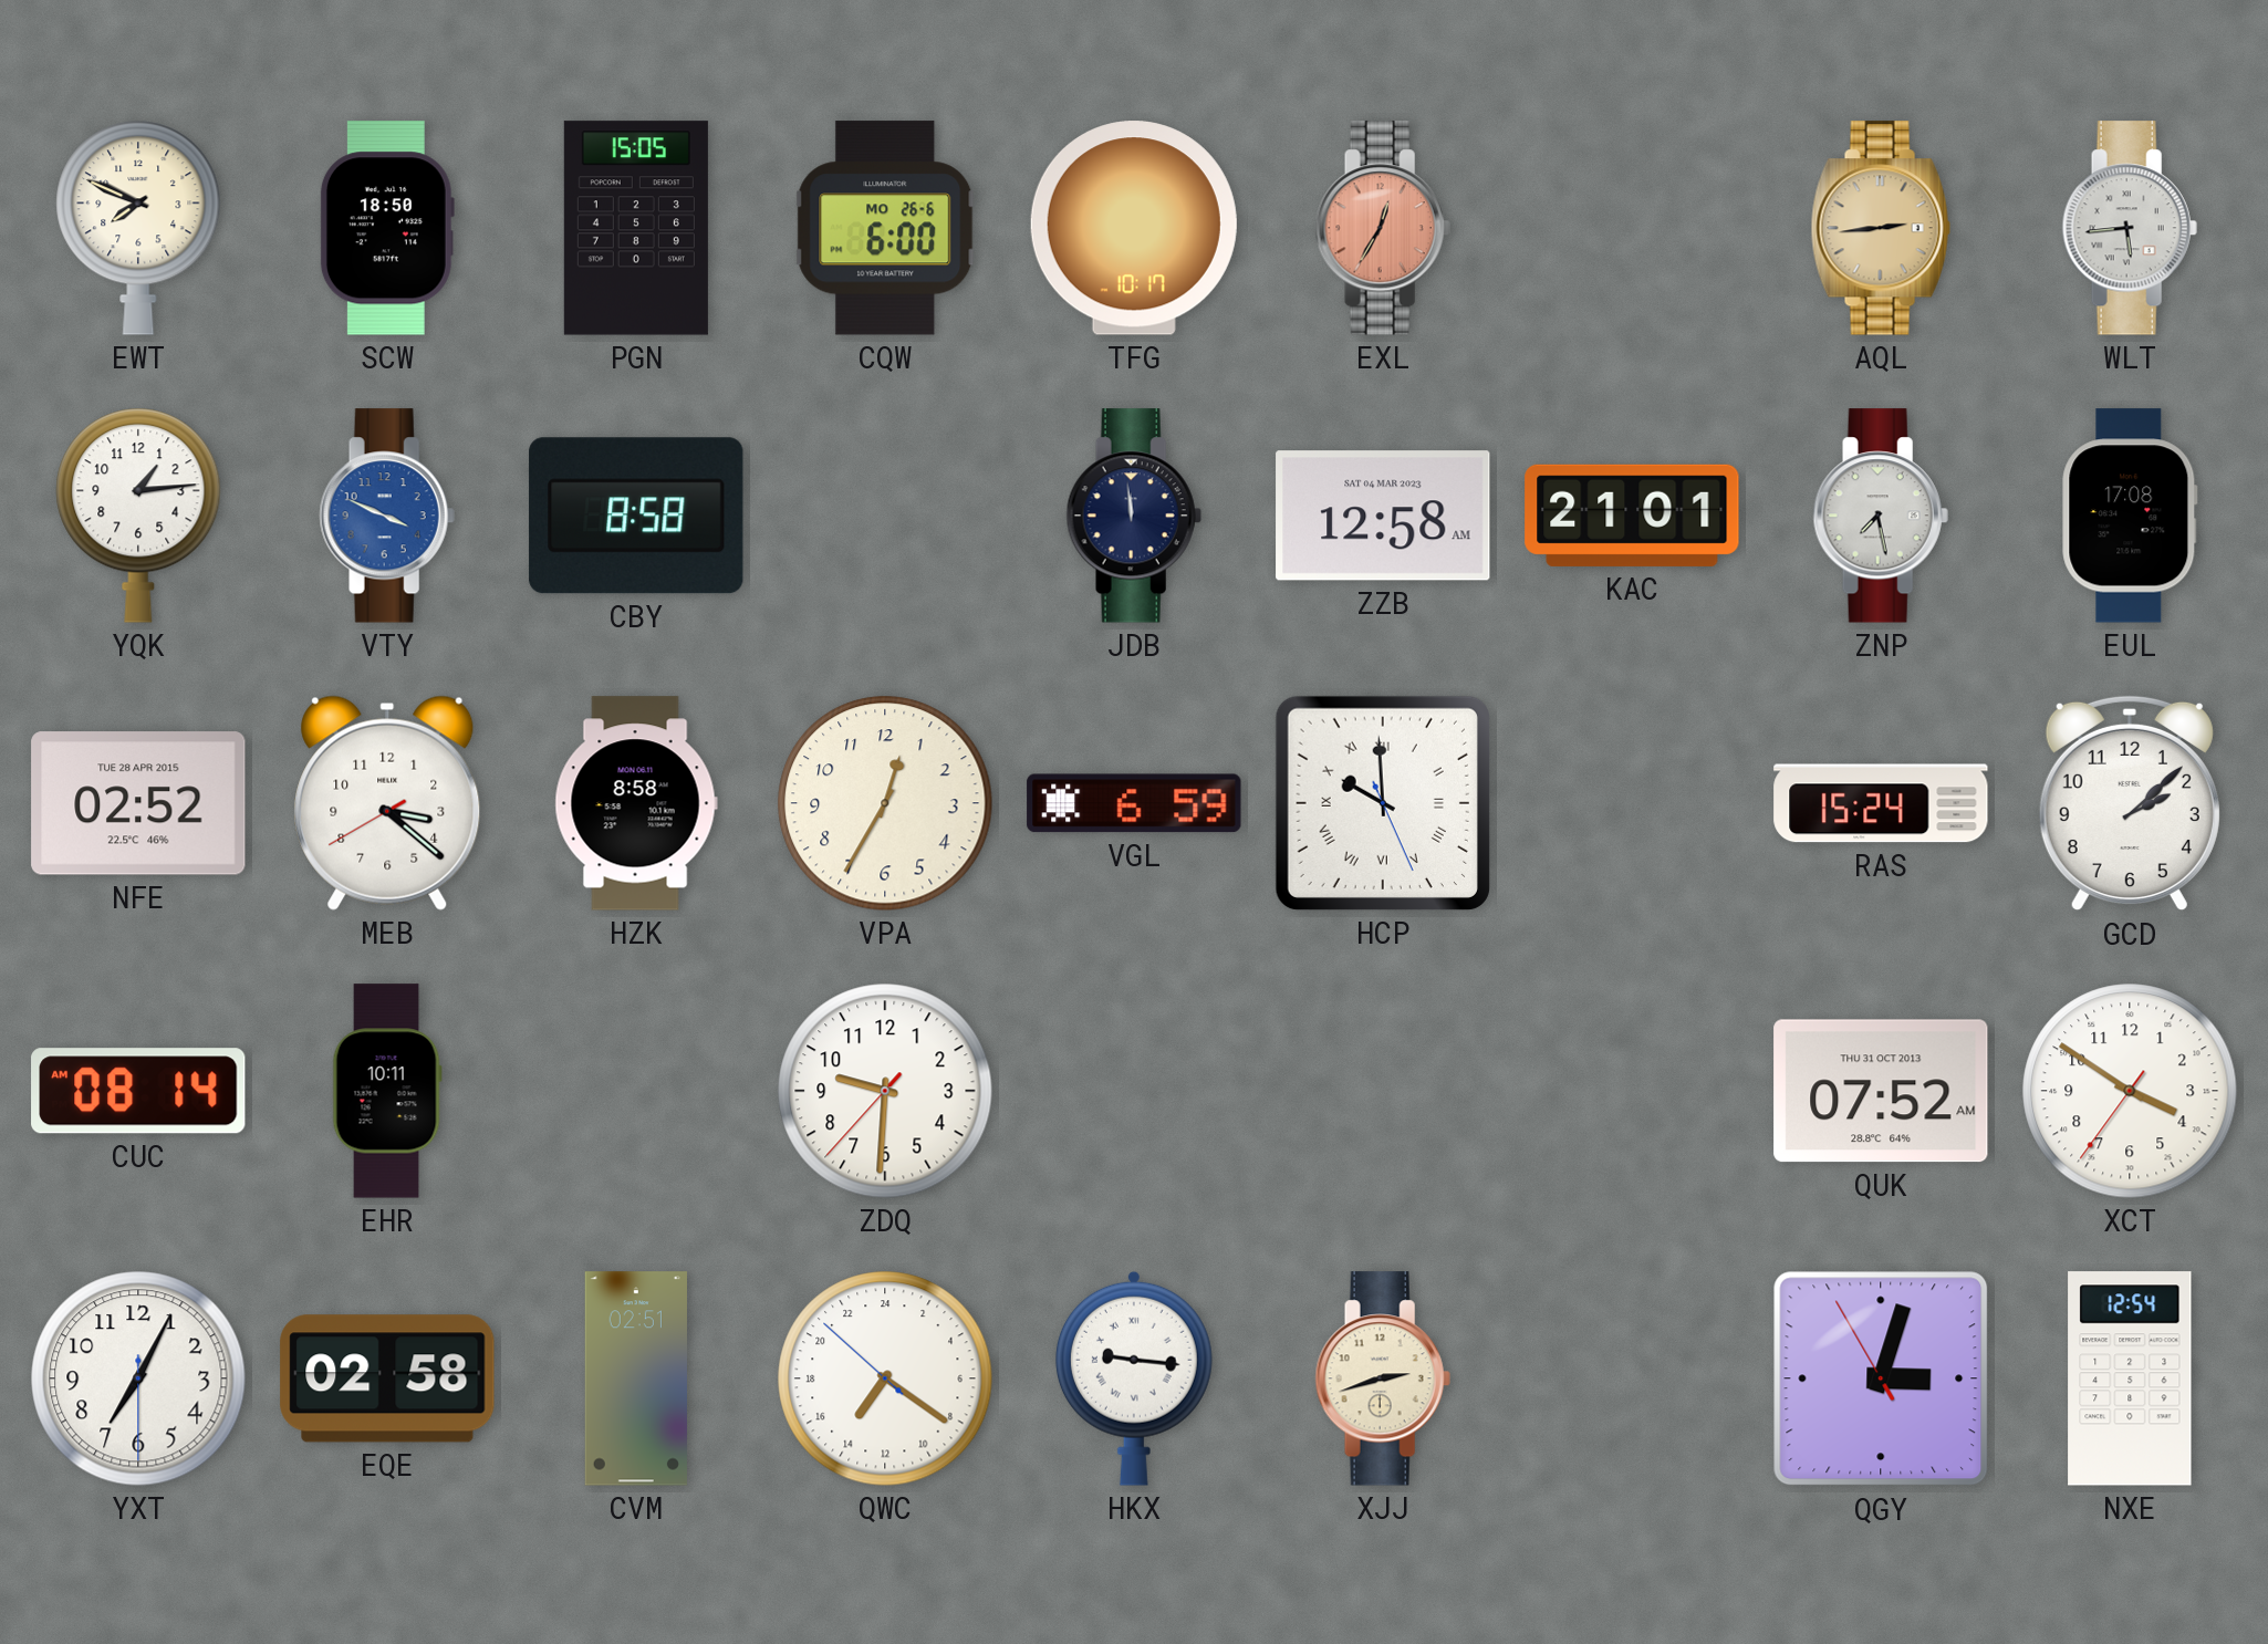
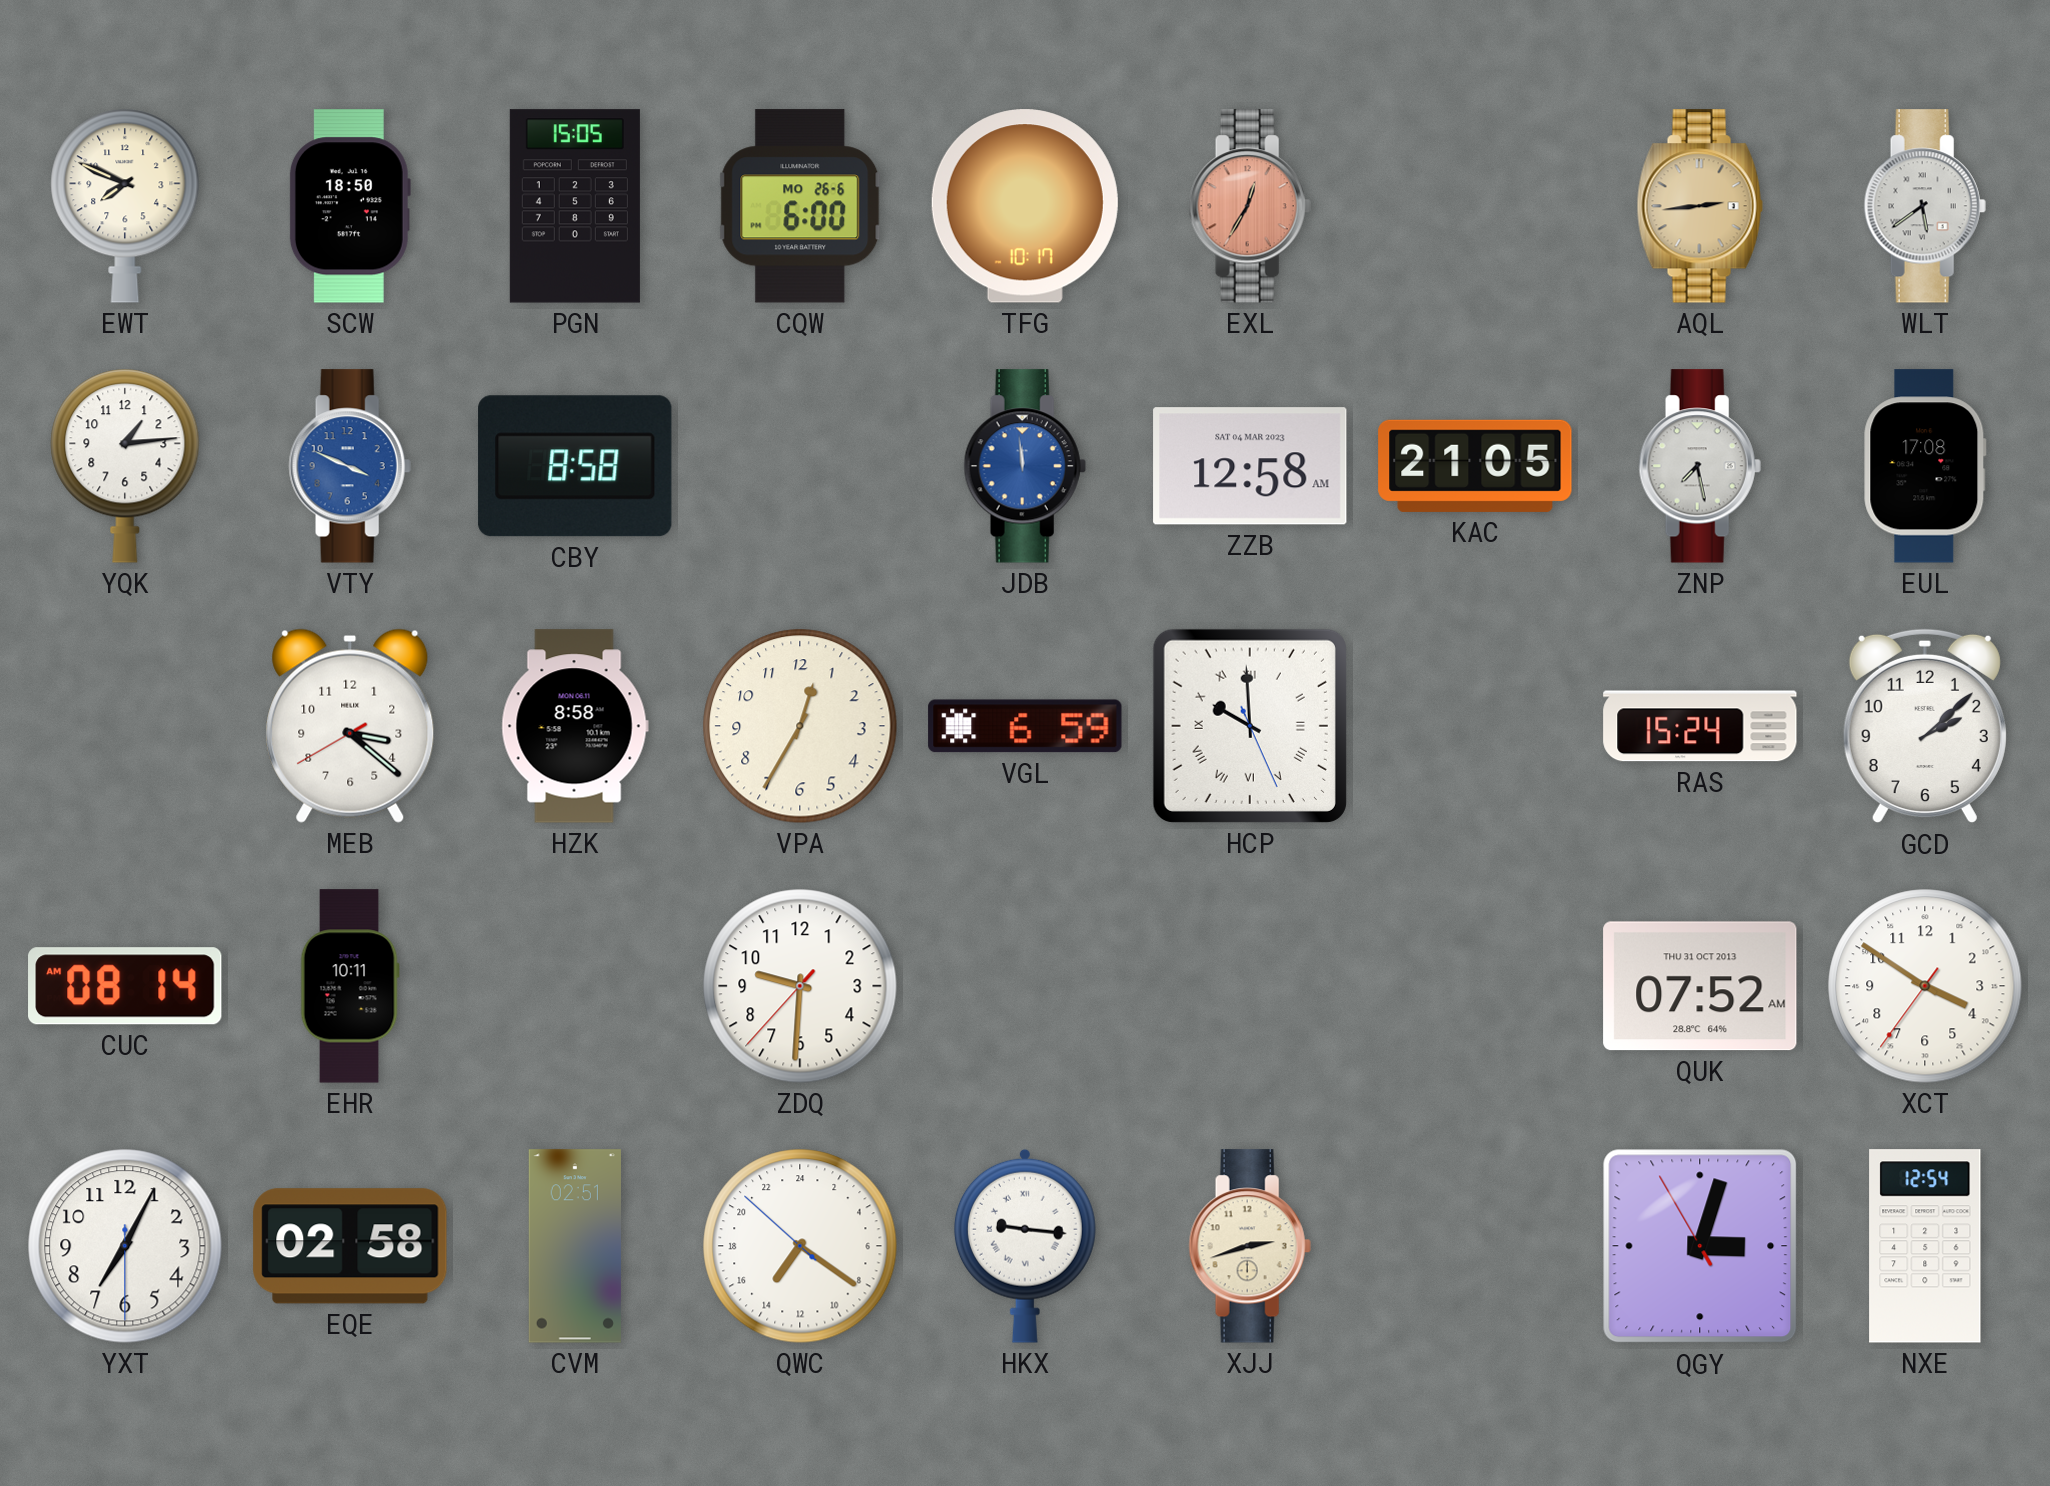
WLT: 5:44 -> 5:39 (1925, 206)
JDB dial: navy -> blue (1025, 466)
KAC: 21:01 -> 21:05 (1475, 466)
NFE: 02:52 -> none (138, 803)
